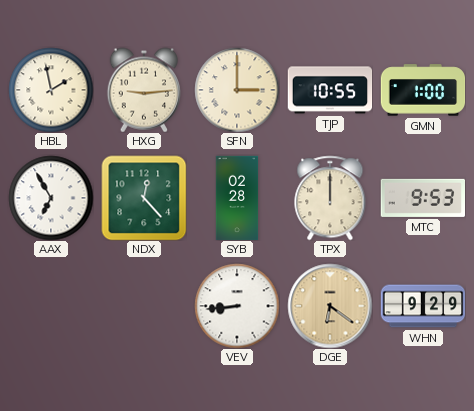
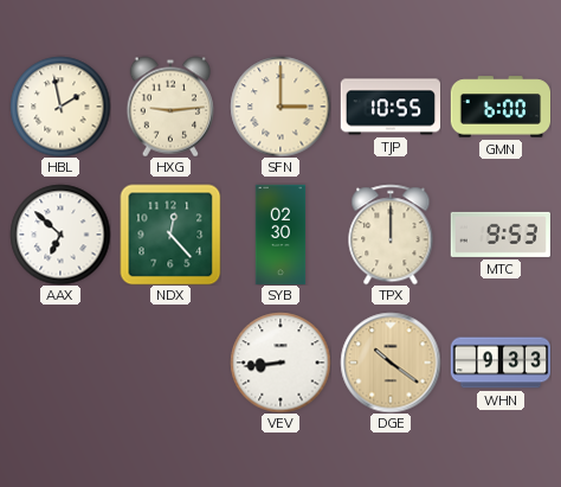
GMN: 1:00 -> 6:00 (501, 107)
AAX: 6:55 -> 6:52 (60, 235)
SYB: 02:28 -> 02:30 (280, 235)
DGE: 6:21 -> 10:21 (391, 363)
WHN: 9:29 -> 9:33 (501, 363)
